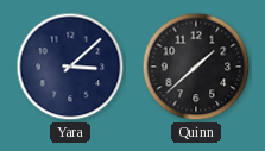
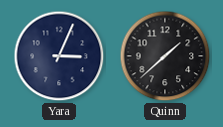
Yara: 3:08 -> 3:04 (59, 56)
